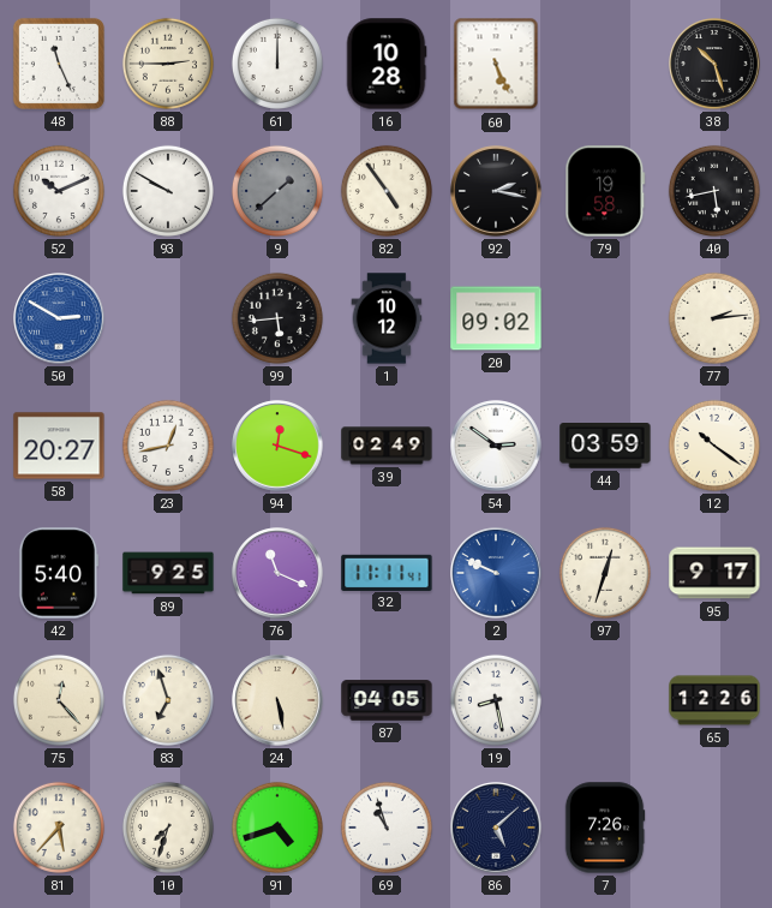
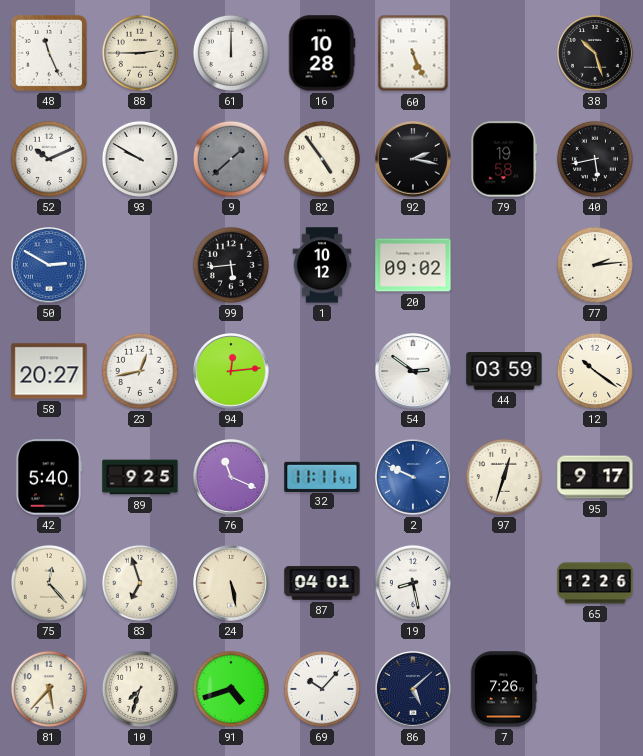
94: 12:18 -> 12:14 (231, 371)
39: 02:49 -> none (387, 446)
87: 04:05 -> 04:01 (322, 583)
69: 10:57 -> 10:07 (322, 689)
